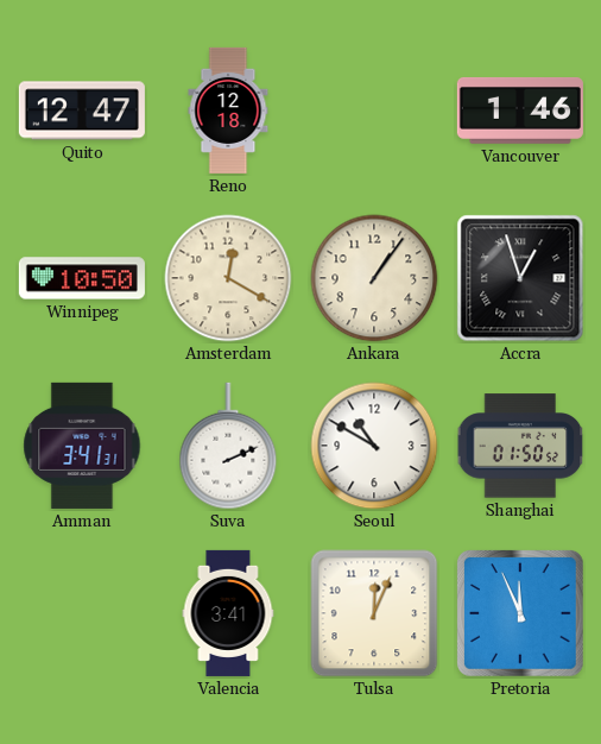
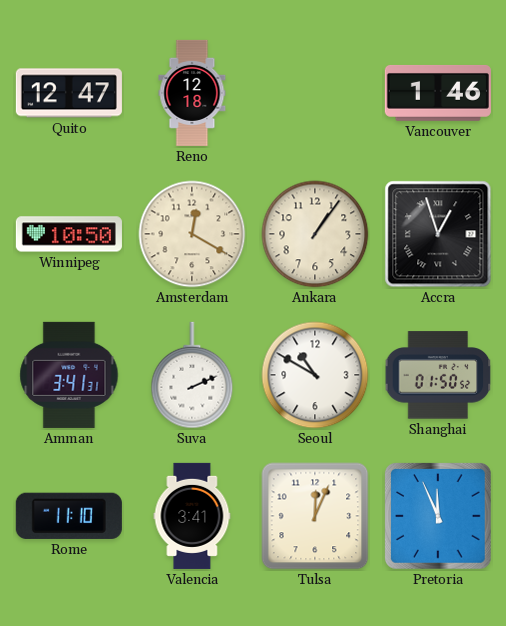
Rome: none -> 11:10 (69, 516)
